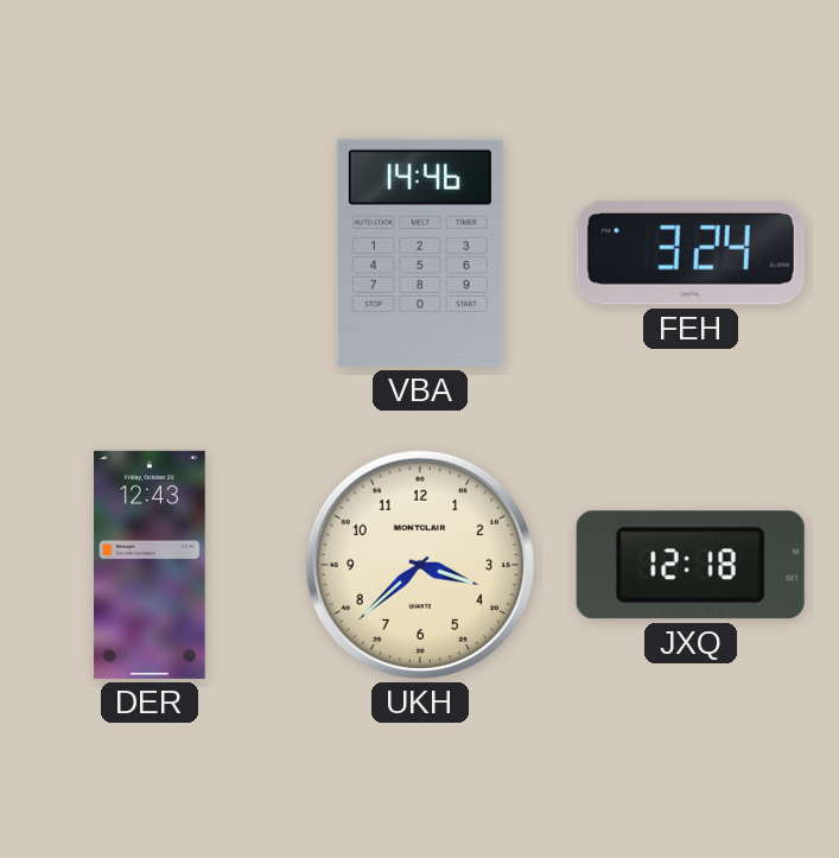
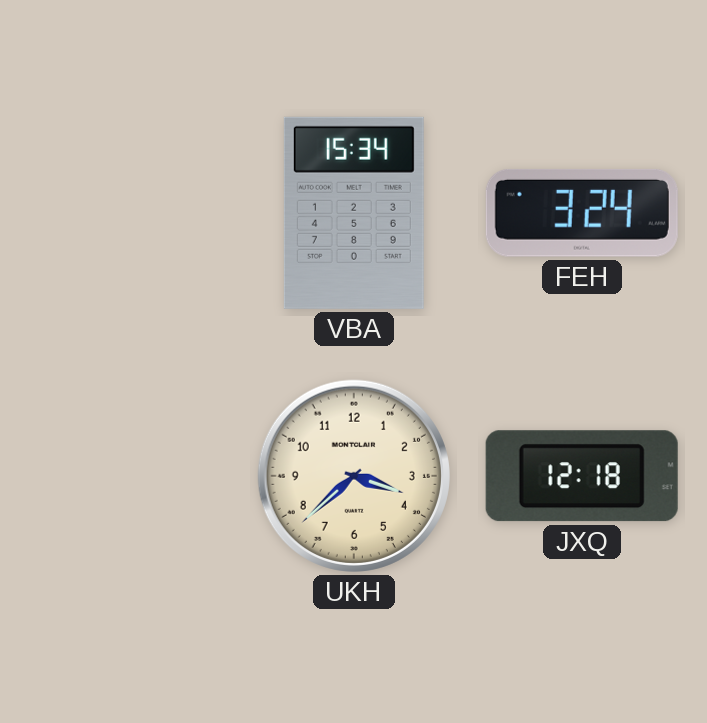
VBA: 14:46 -> 15:34 (354, 213)
DER: 12:43 -> none (151, 565)
